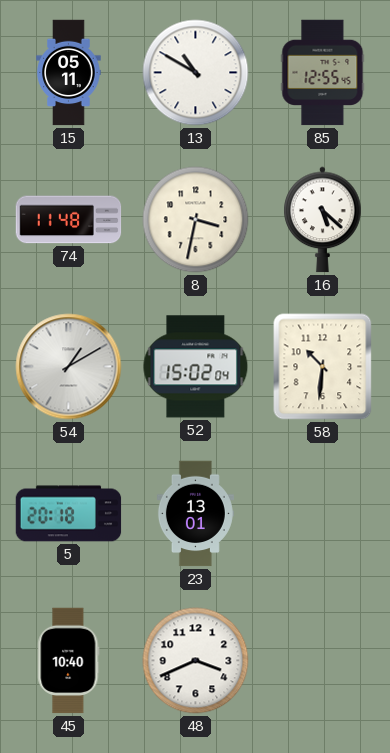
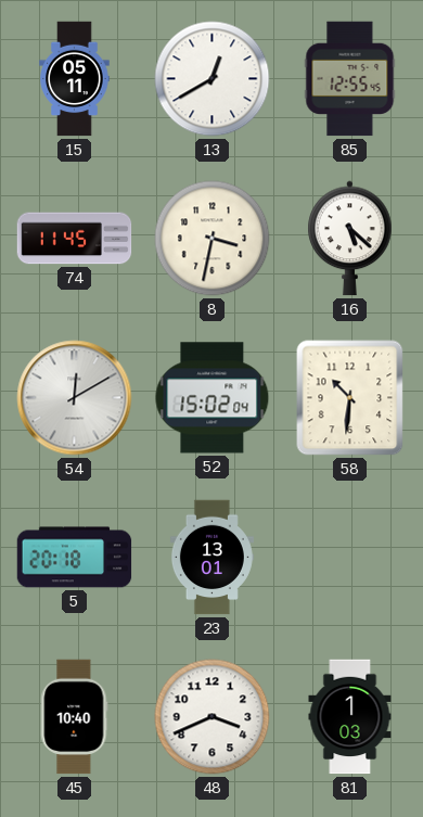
13: 10:50 -> 12:40 (213, 79)
74: 11:48 -> 11:45 (75, 239)
54: 1:10 -> 12:10 (75, 398)
81: none -> 1:03 (350, 717)
